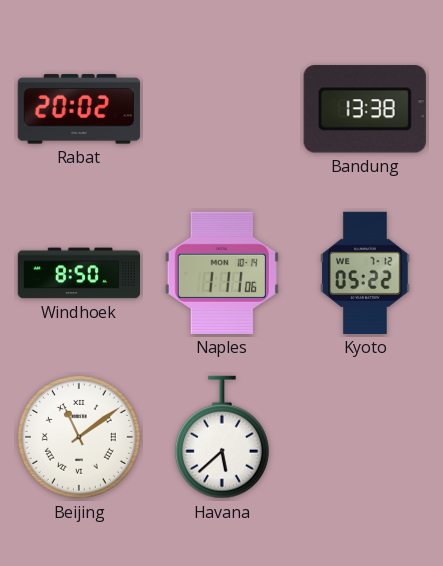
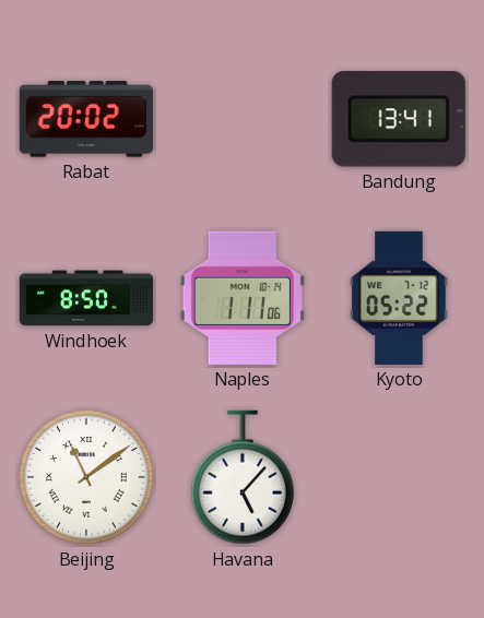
Bandung: 13:38 -> 13:41 (399, 120)
Havana: 5:38 -> 5:07 (243, 477)
